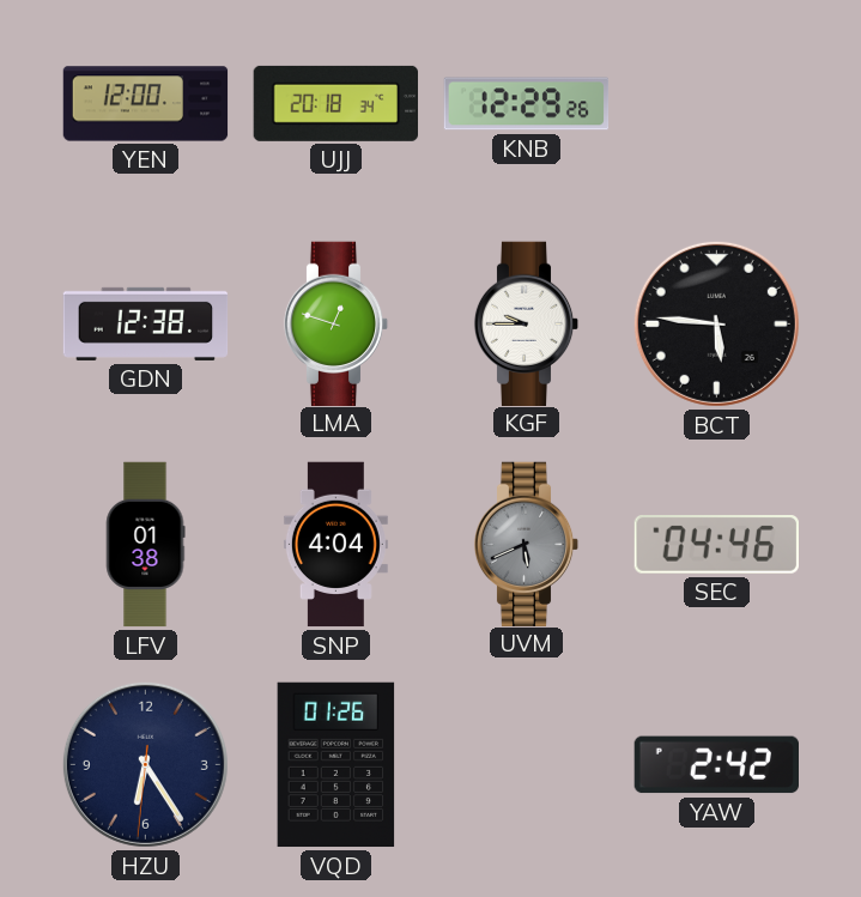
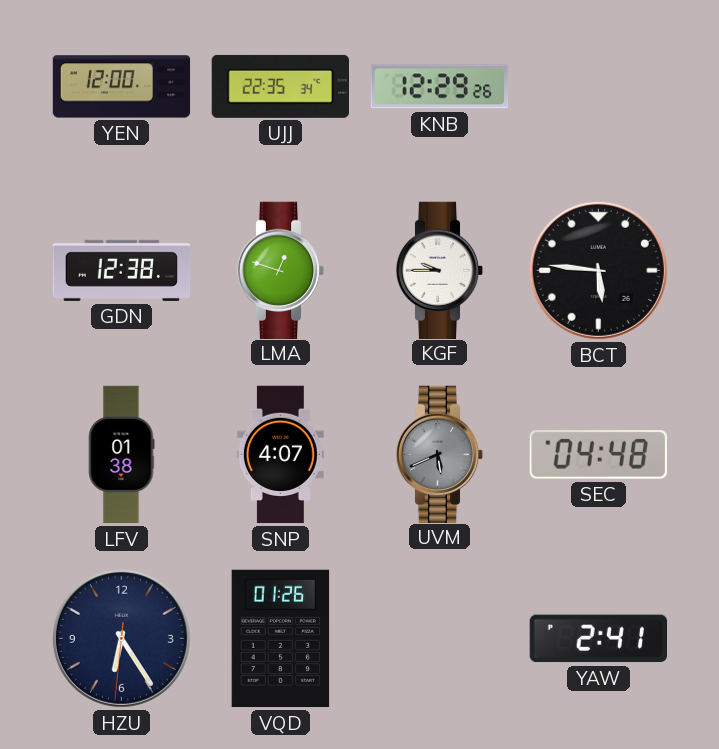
UJJ: 20:18 -> 22:35 (280, 86)
SNP: 4:04 -> 4:07 (280, 455)
SEC: 04:46 -> 04:48 (598, 455)
YAW: 2:42 -> 2:41 (598, 639)
